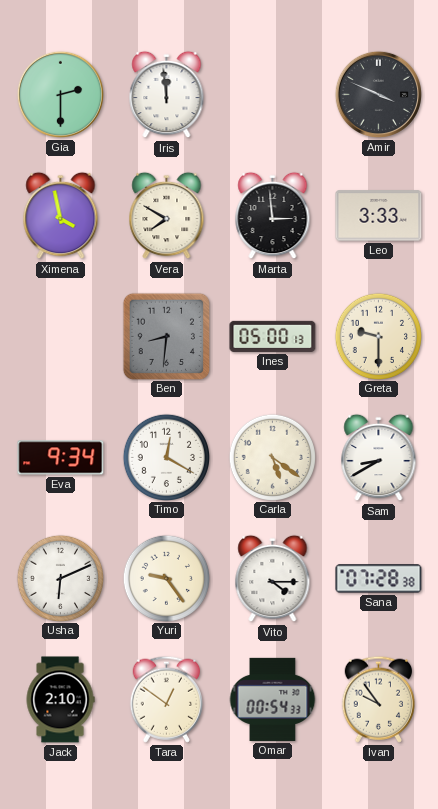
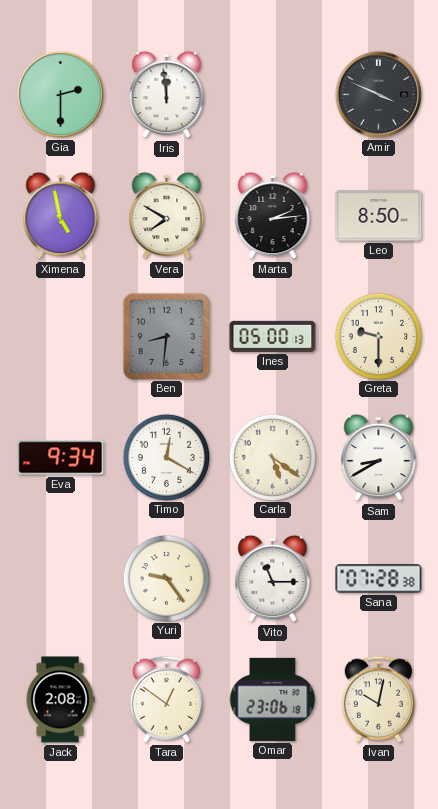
Ximena: 3:58 -> 4:58 (61, 216)
Marta: 2:59 -> 2:14 (273, 216)
Leo: 3:33 -> 8:50 (379, 216)
Usha: 6:11 -> none (60, 578)
Vito: 4:15 -> 11:15 (273, 579)
Jack: 2:10 -> 2:08 (60, 700)
Omar: 00:54 -> 23:06 (273, 699)
Ivan: 9:54 -> 10:02 (378, 699)
